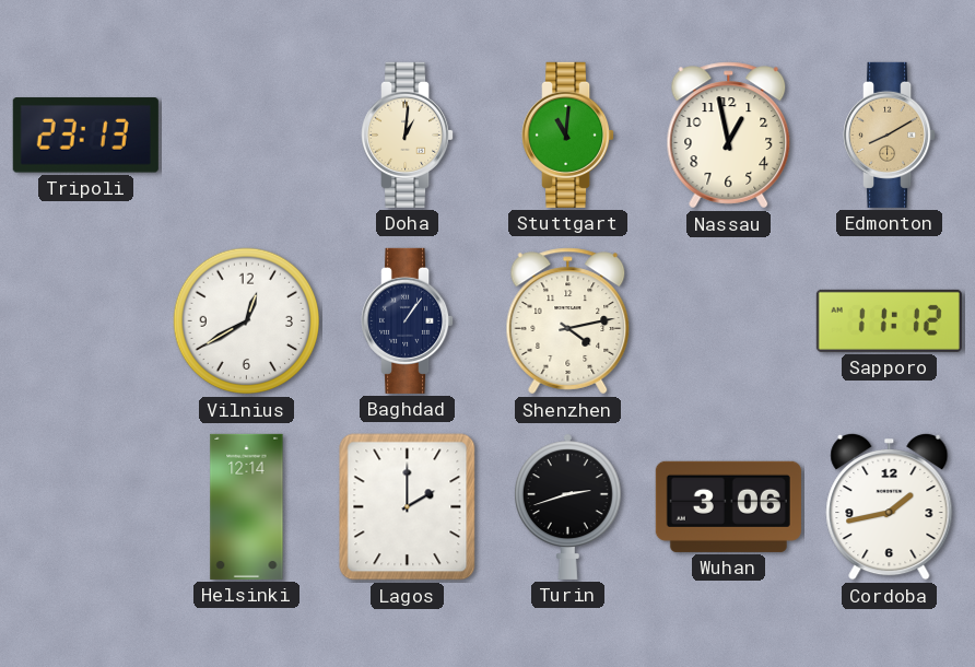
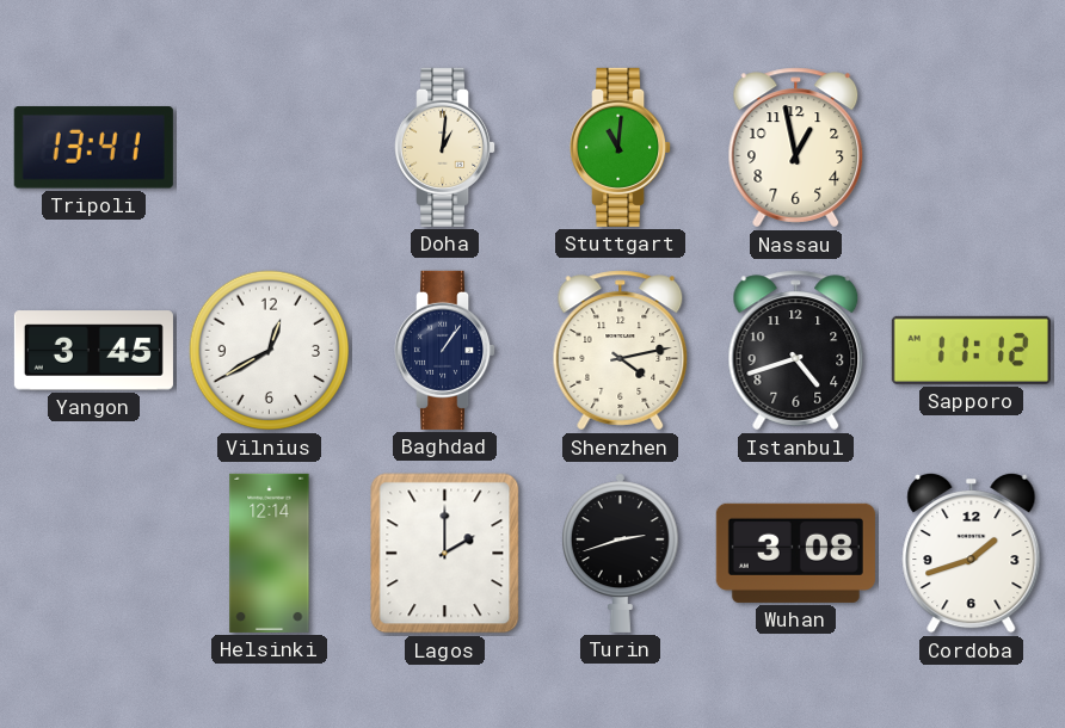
Tripoli: 23:13 -> 13:41 (93, 148)
Edmonton: 8:10 -> none (890, 134)
Yangon: none -> 3:45 (93, 351)
Istanbul: none -> 4:42 (796, 351)
Wuhan: 3:06 -> 3:08 (795, 553)
Cordoba: 1:43 -> 1:42 (972, 553)
